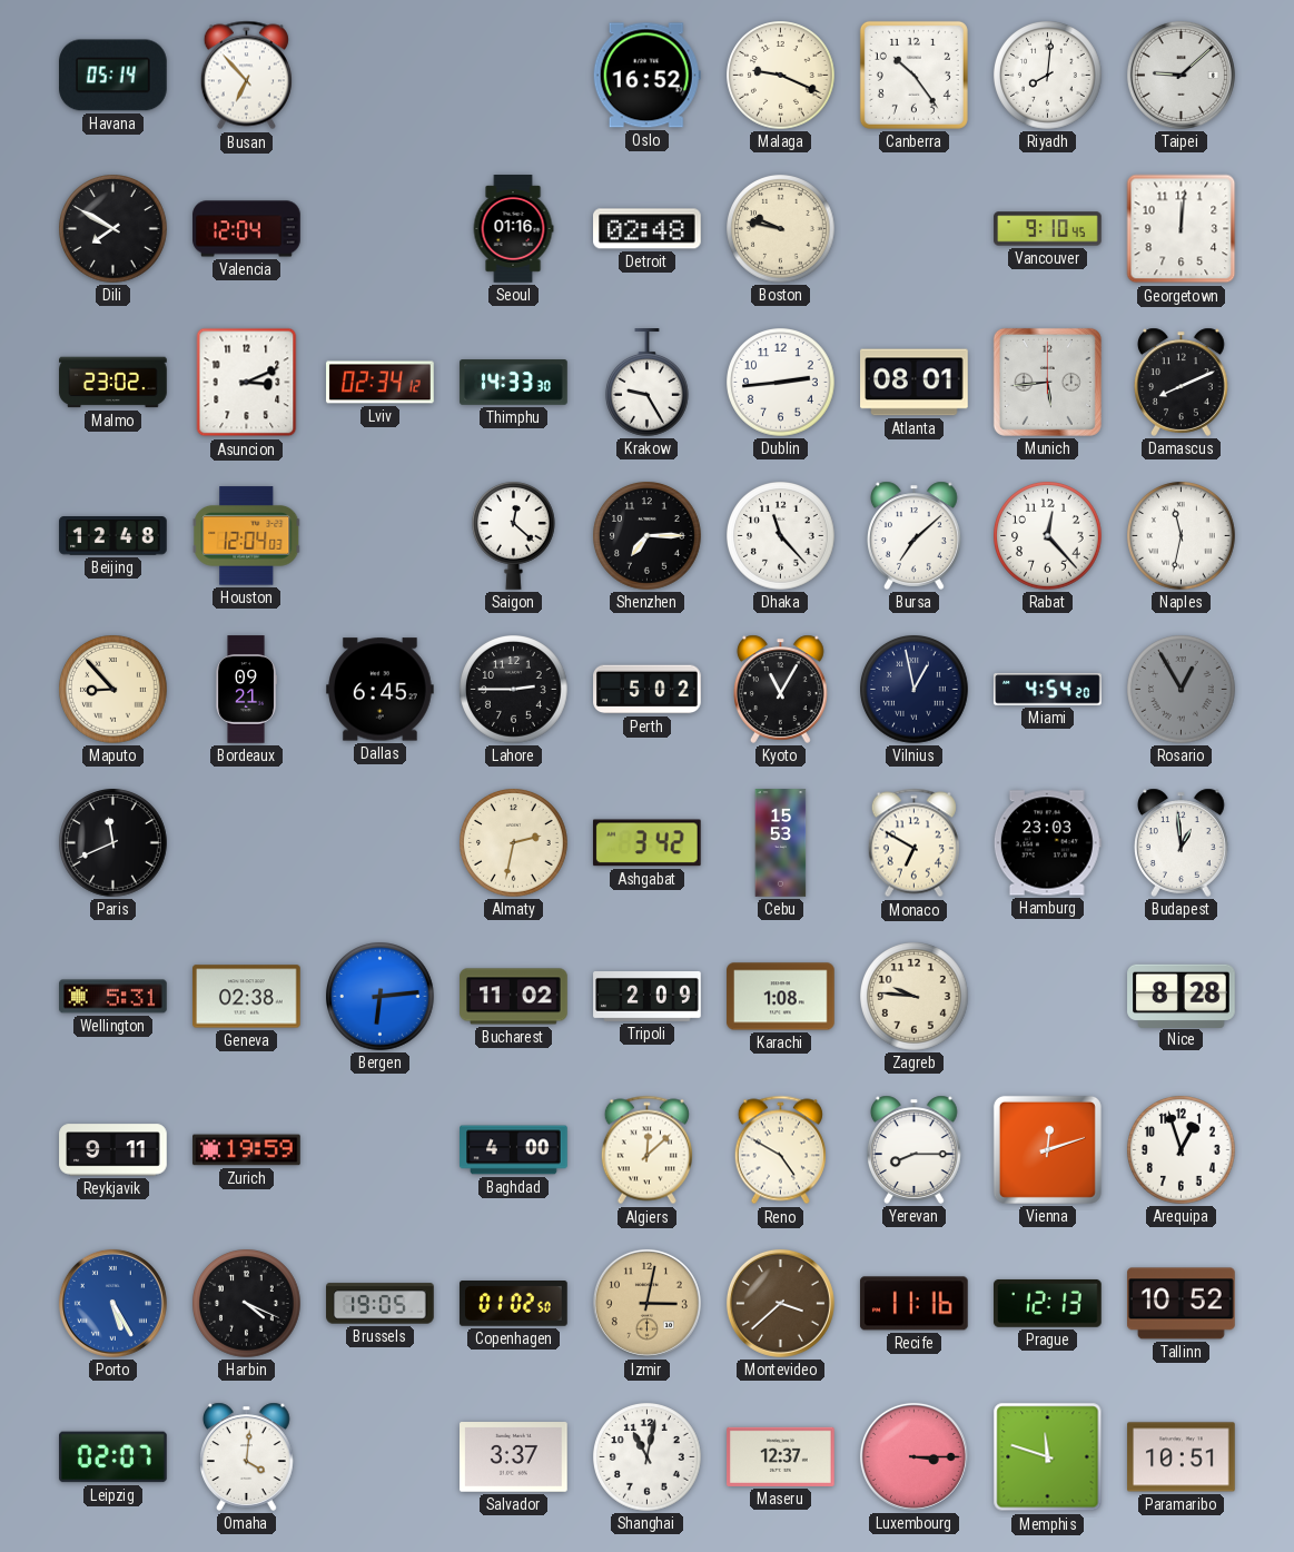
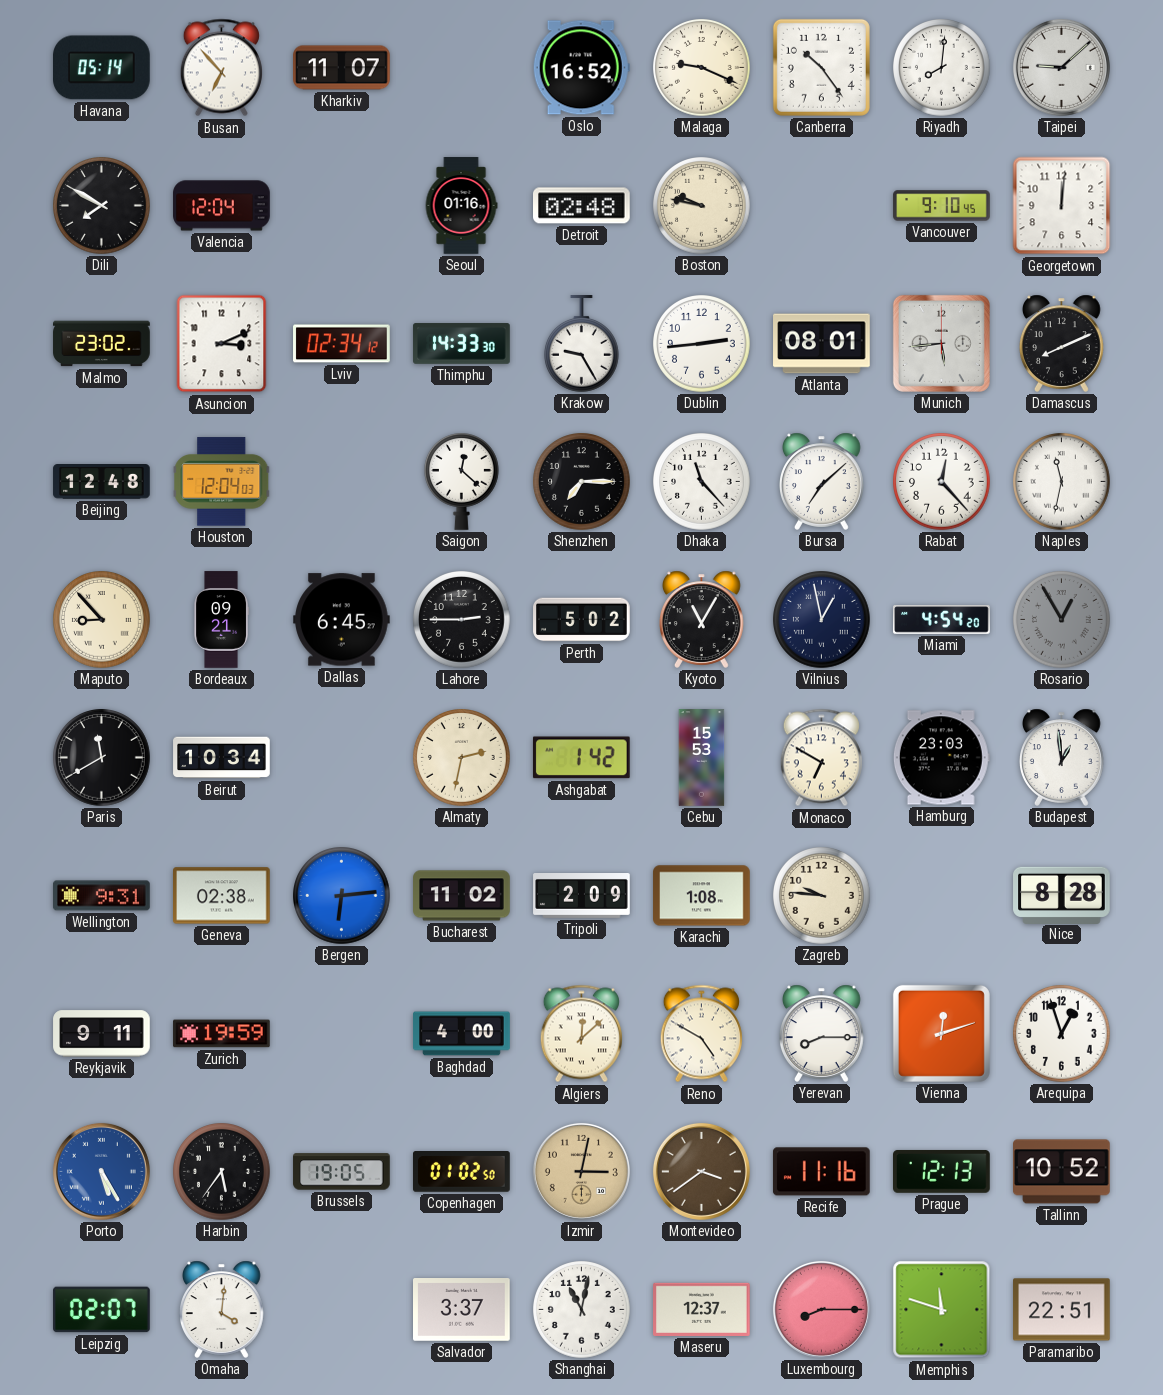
Kharkiv: none -> 11:07 (342, 68)
Paris: 11:41 -> 11:40 (102, 758)
Beirut: none -> 10:34 (222, 758)
Ashgabat: 3:42 -> 1:42 (581, 758)
Wellington: 5:31 -> 9:31 (102, 896)
Harbin: 4:19 -> 5:36 (222, 1172)
Montevideo: 3:38 -> 3:39 (701, 1171)
Luxembourg: 3:15 -> 8:15 (821, 1309)
Paramaribo: 10:51 -> 22:51 (1062, 1310)
